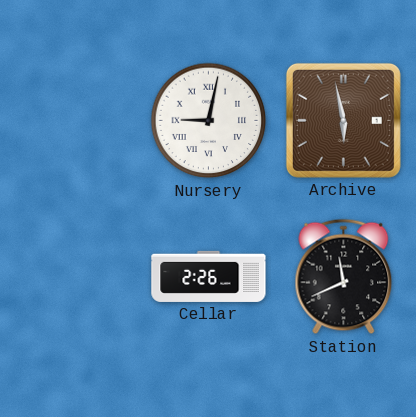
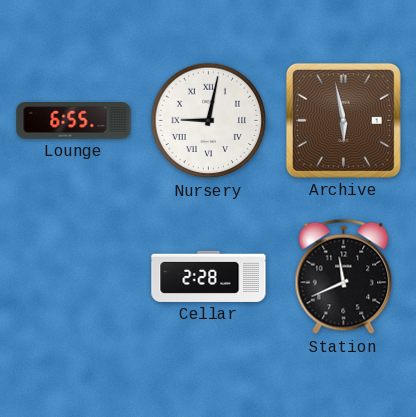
Lounge: none -> 6:55 (74, 121)
Cellar: 2:26 -> 2:28 (209, 276)
